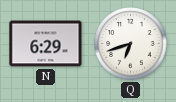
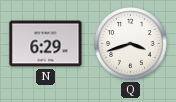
Q: 6:42 -> 3:42 (131, 44)
